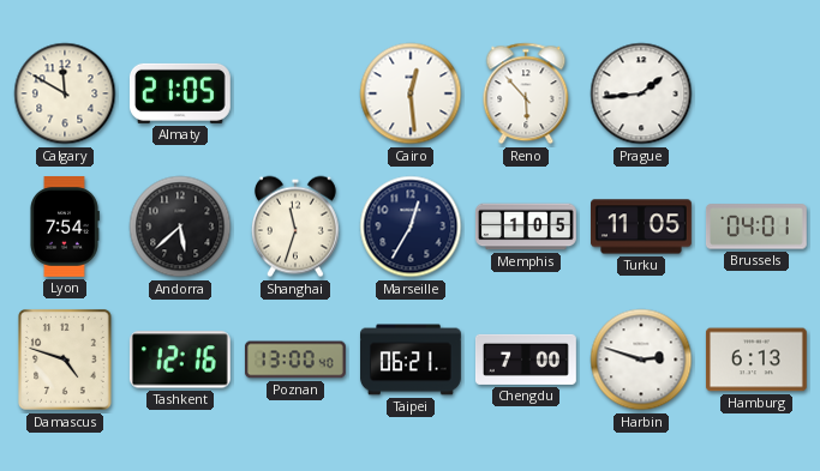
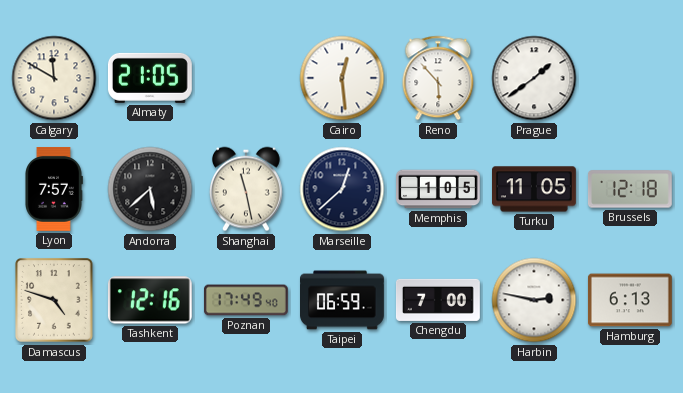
Prague: 1:44 -> 1:39 (534, 78)
Lyon: 7:54 -> 7:57 (54, 190)
Shanghai: 11:33 -> 11:28 (246, 189)
Marseille: 12:35 -> 12:38 (342, 189)
Brussels: 04:01 -> 12:18 (630, 189)
Poznan: 13:00 -> 17:49 (246, 300)
Taipei: 06:21 -> 06:59 (343, 300)
Harbin: 2:48 -> 2:47 (534, 300)
